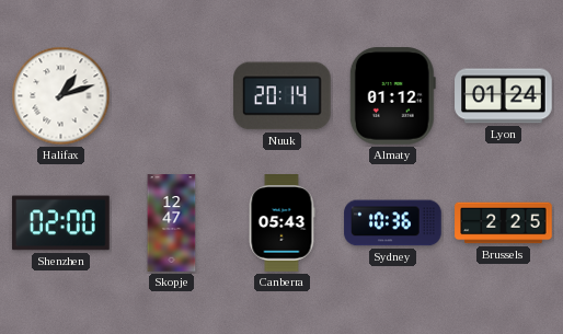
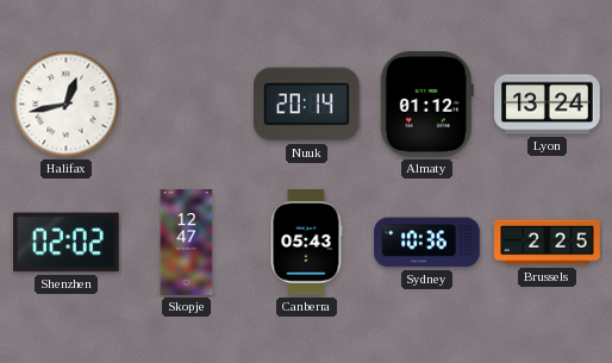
Halifax: 1:12 -> 12:43 (67, 105)
Lyon: 01:24 -> 13:24 (548, 105)
Shenzhen: 02:00 -> 02:02 (67, 243)
